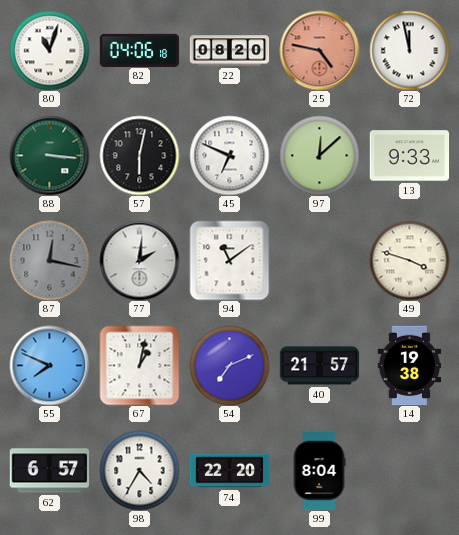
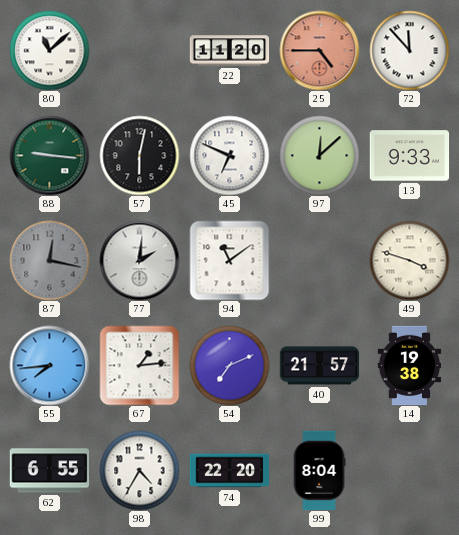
80: 11:03 -> 11:08 (49, 50)
82: 04:06 -> none (139, 50)
22: 08:20 -> 11:20 (229, 51)
25: 4:47 -> 4:45 (319, 50)
72: 11:58 -> 11:53 (409, 50)
88: 3:16 -> 9:16 (49, 155)
55: 7:49 -> 7:44 (49, 365)
67: 1:02 -> 1:14 (139, 365)
62: 6:57 -> 6:55 (49, 471)
